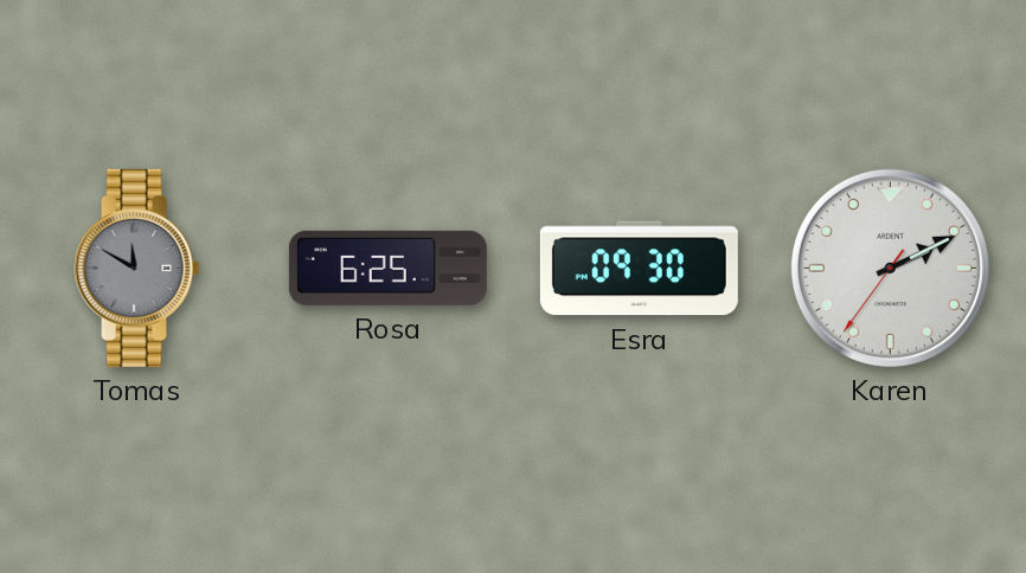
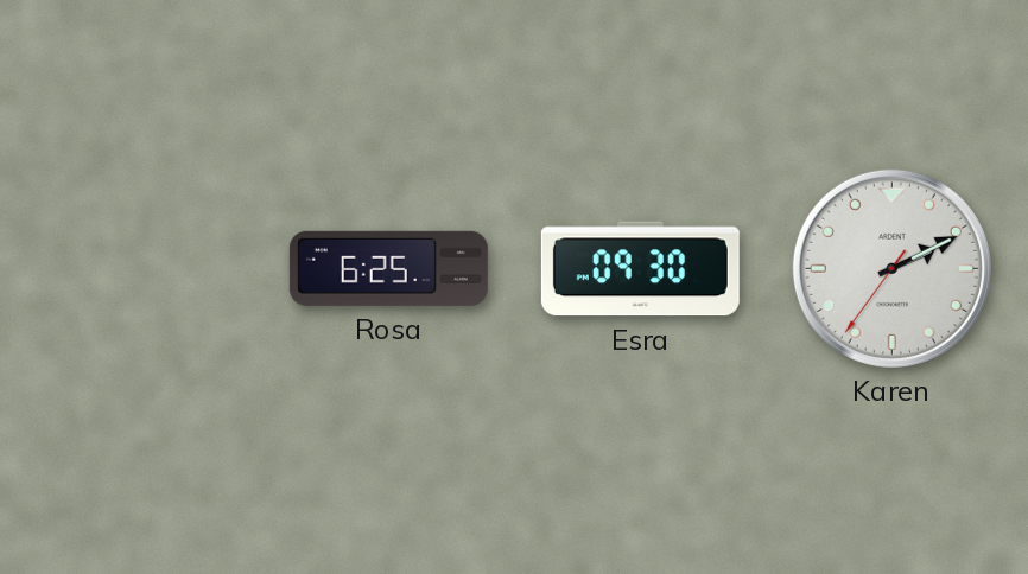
Tomas: 11:50 -> none (137, 268)
